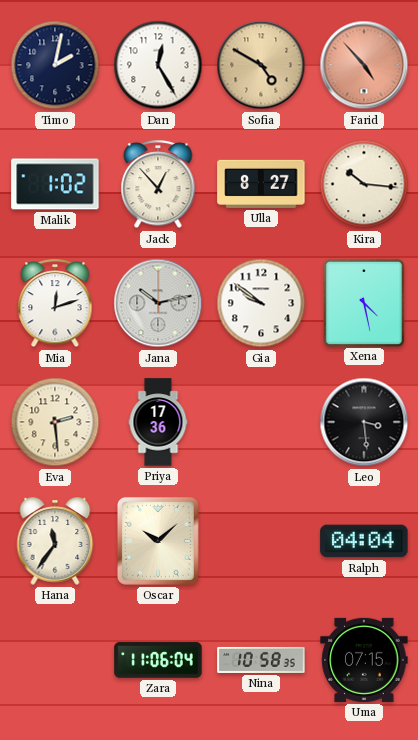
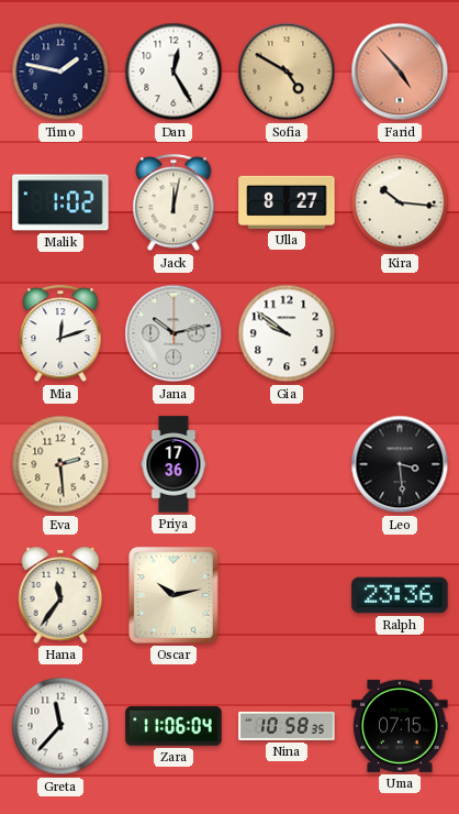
Timo: 2:02 -> 1:47 (60, 71)
Jack: 12:53 -> 12:02 (173, 204)
Xena: 4:28 -> none (363, 302)
Oscar: 10:08 -> 10:13 (173, 595)
Ralph: 04:04 -> 23:36 (400, 595)
Greta: none -> 11:37 (60, 726)
